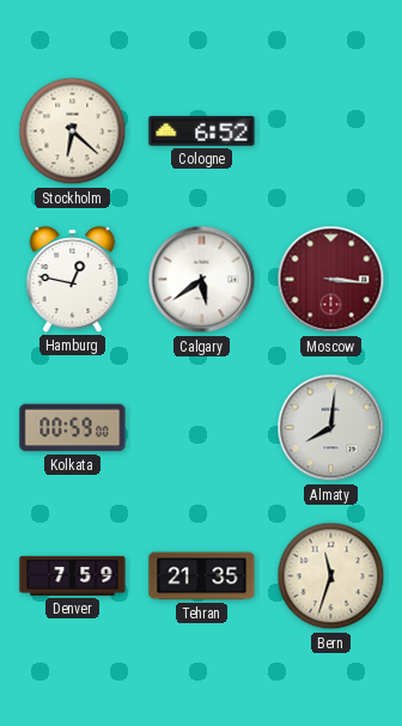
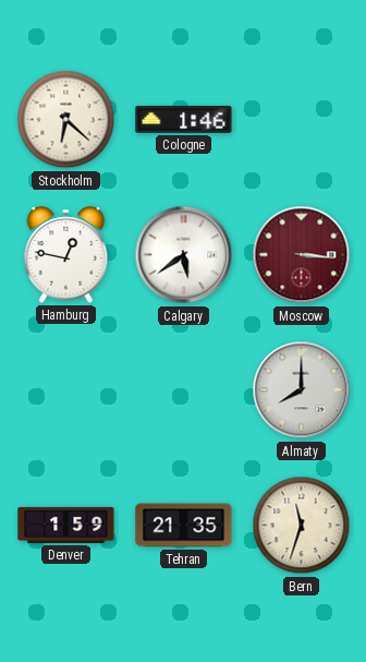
Cologne: 6:52 -> 1:46 (184, 120)
Kolkata: 00:59 -> none (73, 428)
Almaty: 8:01 -> 8:00 (302, 390)
Denver: 7:59 -> 1:59 (66, 525)
